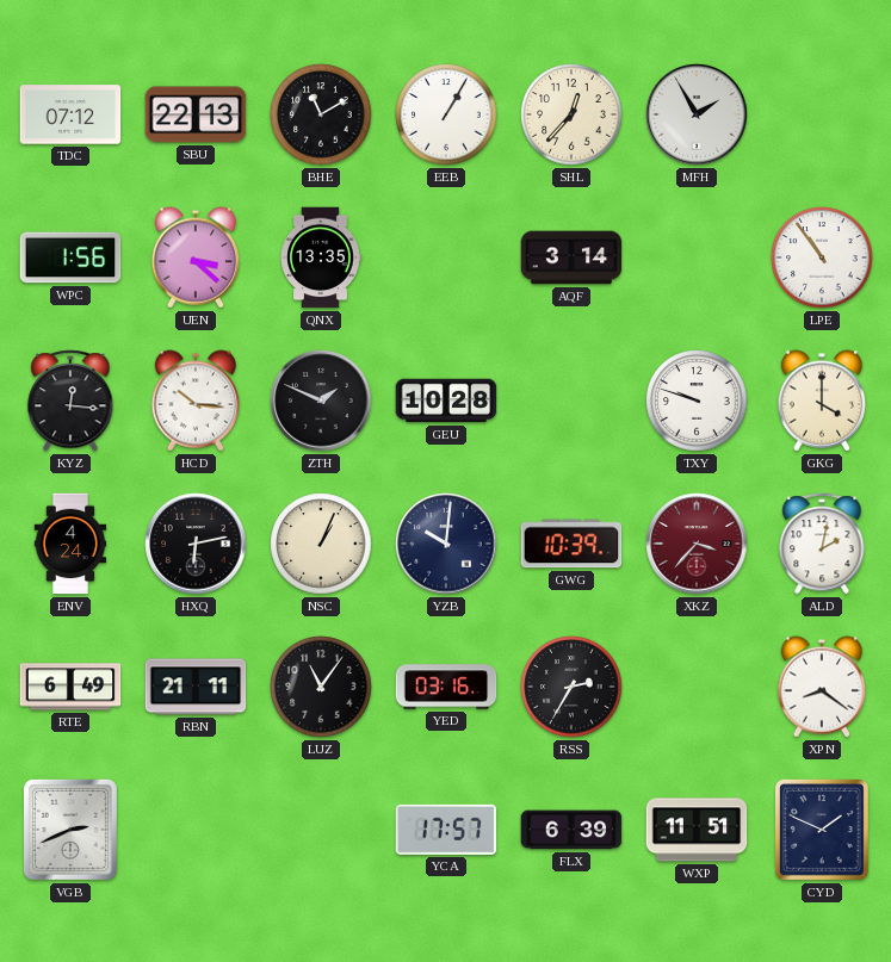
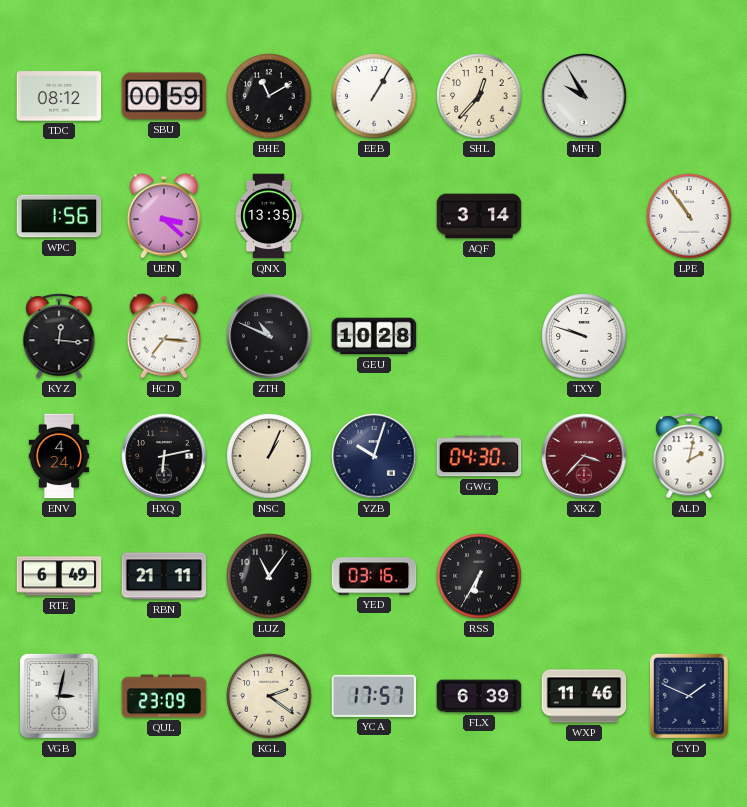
TDC: 07:12 -> 08:12 (59, 96)
SBU: 22:13 -> 00:59 (164, 96)
MFH: 1:55 -> 9:55 (584, 96)
HCD: 10:16 -> 7:16 (164, 336)
ZTH: 1:49 -> 10:49 (269, 336)
GKG: 4:00 -> none (822, 401)
YZB: 10:01 -> 10:03 (374, 456)
GWG: 10:39 -> 04:30 (479, 456)
RSS: 2:35 -> 6:35 (479, 576)
XPN: 8:21 -> none (822, 687)
VGB: 2:41 -> 3:02 (59, 696)
QUL: none -> 23:09 (164, 696)
KGL: none -> 2:21 (269, 696)
WXP: 11:51 -> 11:46 (584, 696)
